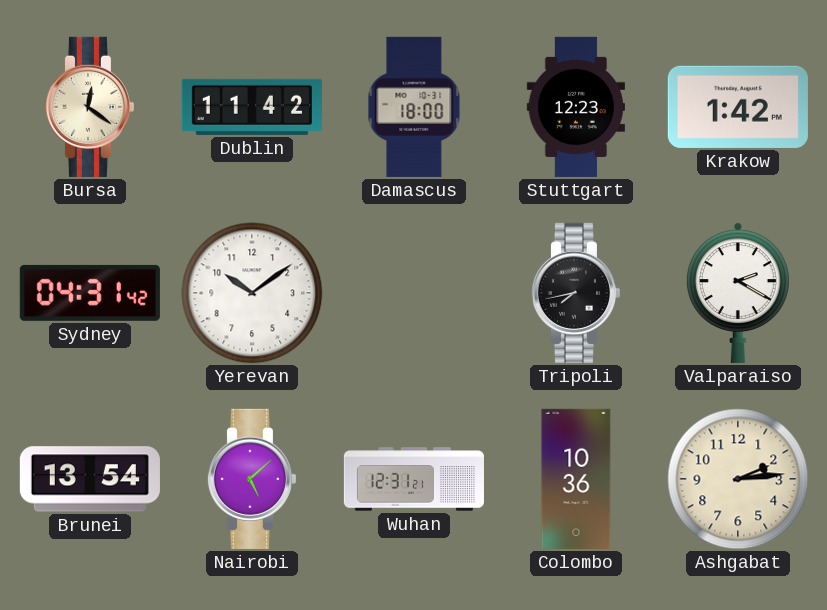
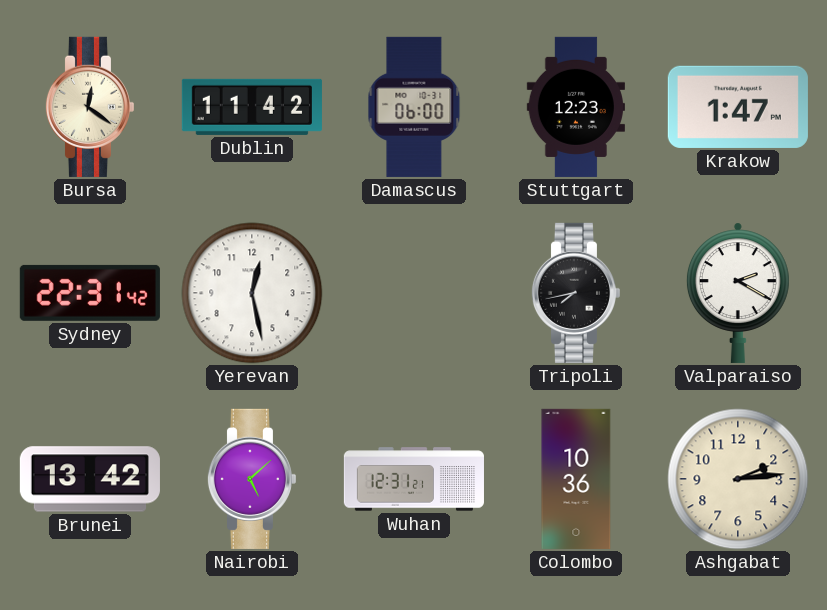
Damascus: 18:00 -> 06:00 (414, 107)
Krakow: 1:42 -> 1:47 (738, 107)
Sydney: 04:31 -> 22:31 (90, 293)
Yerevan: 10:09 -> 12:28 (252, 293)
Brunei: 13:54 -> 13:42 (90, 479)
